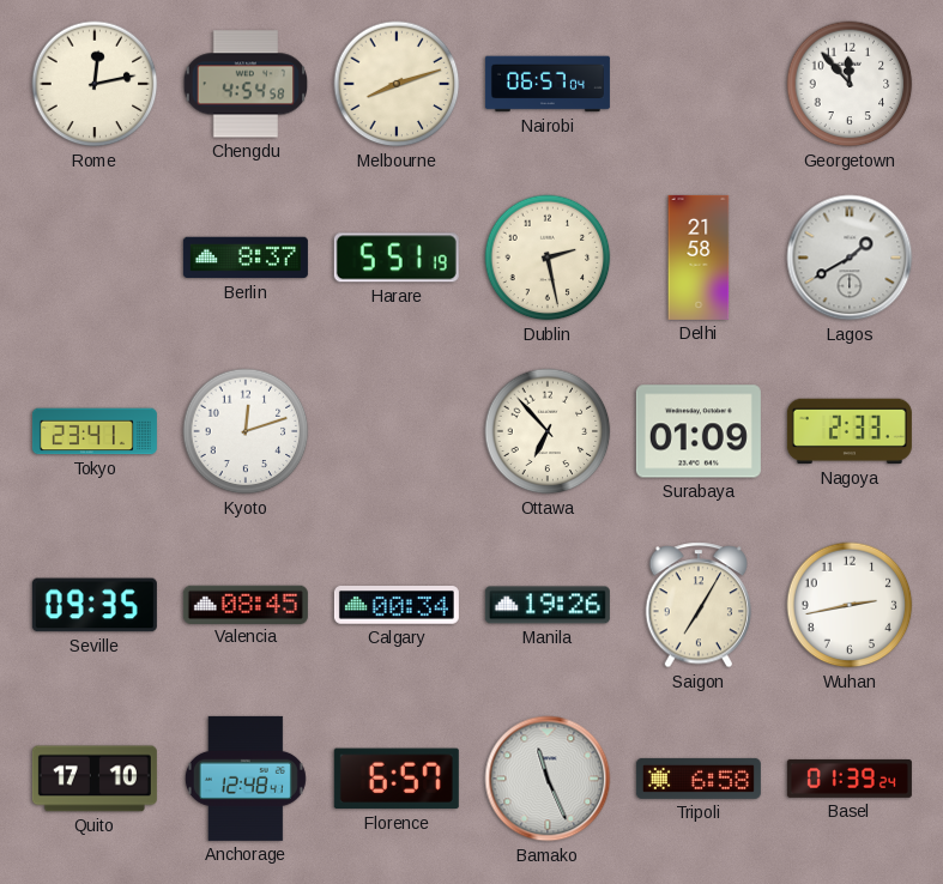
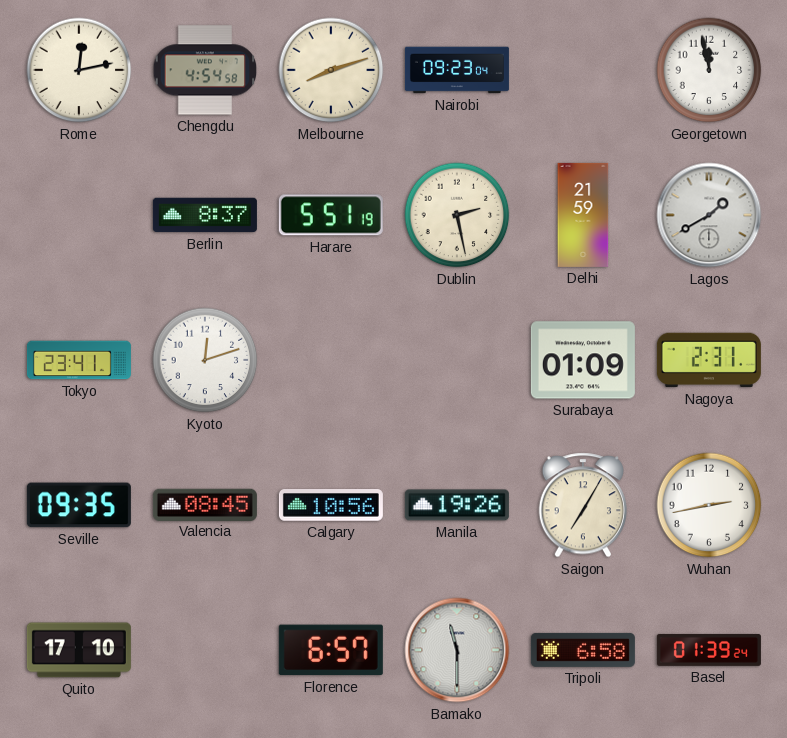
Nairobi: 06:57 -> 09:23 (457, 70)
Georgetown: 11:53 -> 11:58 (709, 70)
Delhi: 21:58 -> 21:59 (583, 215)
Ottawa: 6:53 -> none (548, 431)
Nagoya: 2:33 -> 2:31 (709, 360)
Calgary: 00:34 -> 10:56 (331, 505)
Anchorage: 12:48 -> none (246, 779)
Bamako: 11:26 -> 11:30 (457, 650)
